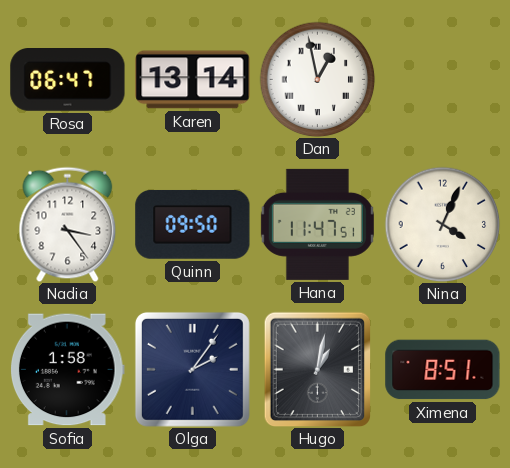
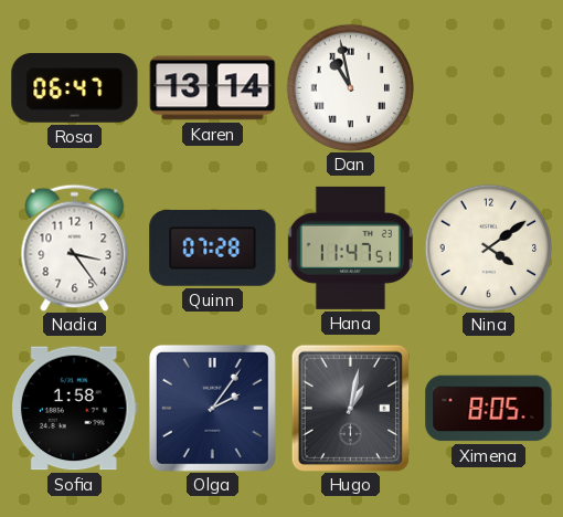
Dan: 12:58 -> 10:58 (350, 87)
Quinn: 09:50 -> 07:28 (213, 249)
Nina: 4:04 -> 4:09 (488, 247)
Ximena: 8:51 -> 8:05 (489, 409)
